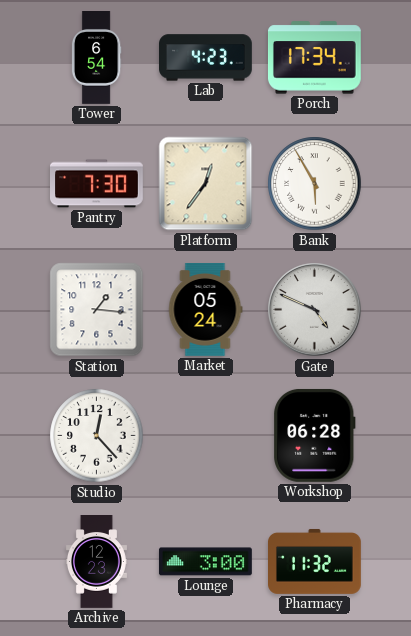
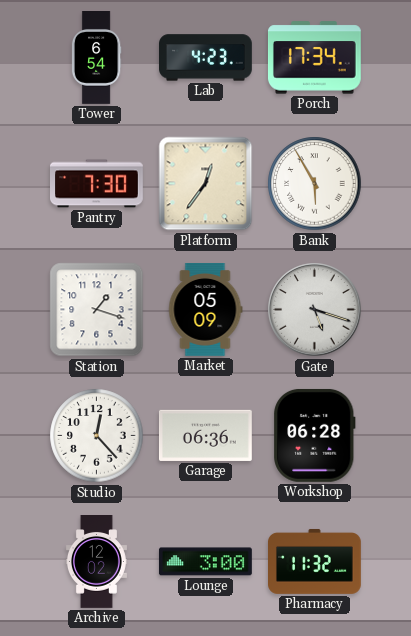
Station: 1:16 -> 1:18 (97, 310)
Market: 05:24 -> 05:09 (205, 310)
Gate: 4:49 -> 5:18 (315, 310)
Garage: none -> 06:36 (205, 435)
Archive: 12:23 -> 12:02 (96, 562)
